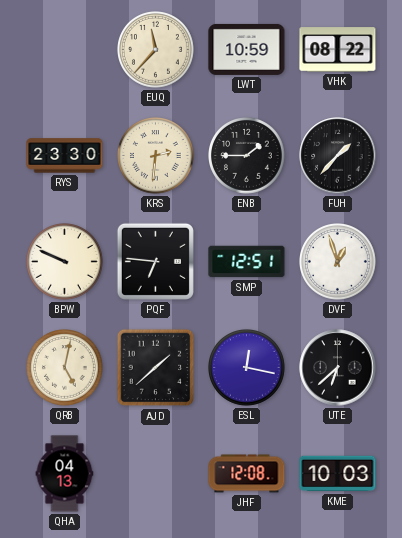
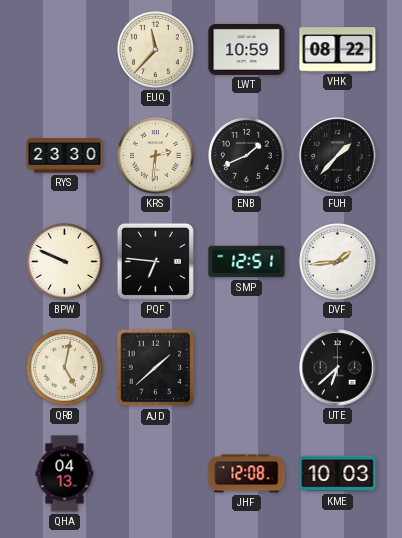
ENB: 1:45 -> 1:41 (247, 156)
DVF: 12:57 -> 1:44 (338, 262)
ESL: 12:17 -> none (247, 368)
